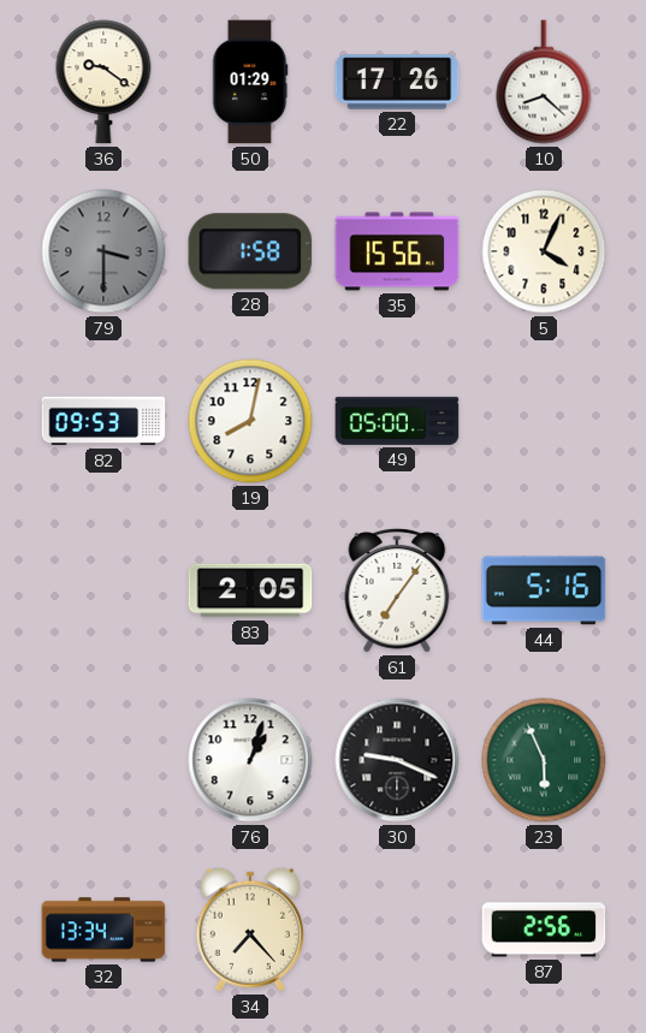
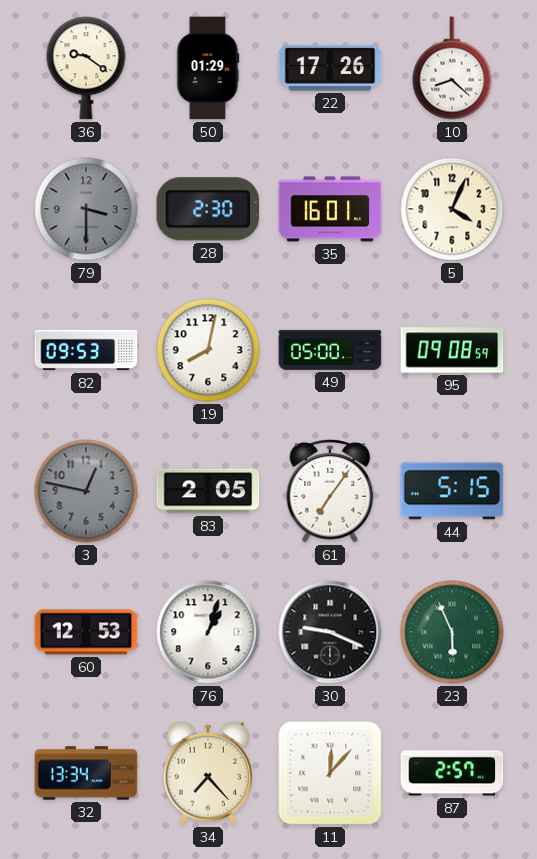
28: 1:58 -> 2:30 (208, 209)
35: 15:56 -> 16:01 (330, 209)
95: none -> 09:08 (452, 350)
3: none -> 12:47 (86, 491)
44: 5:16 -> 5:15 (452, 491)
60: none -> 12:53 (86, 632)
11: none -> 12:07 (330, 773)
87: 2:56 -> 2:57 (452, 773)
